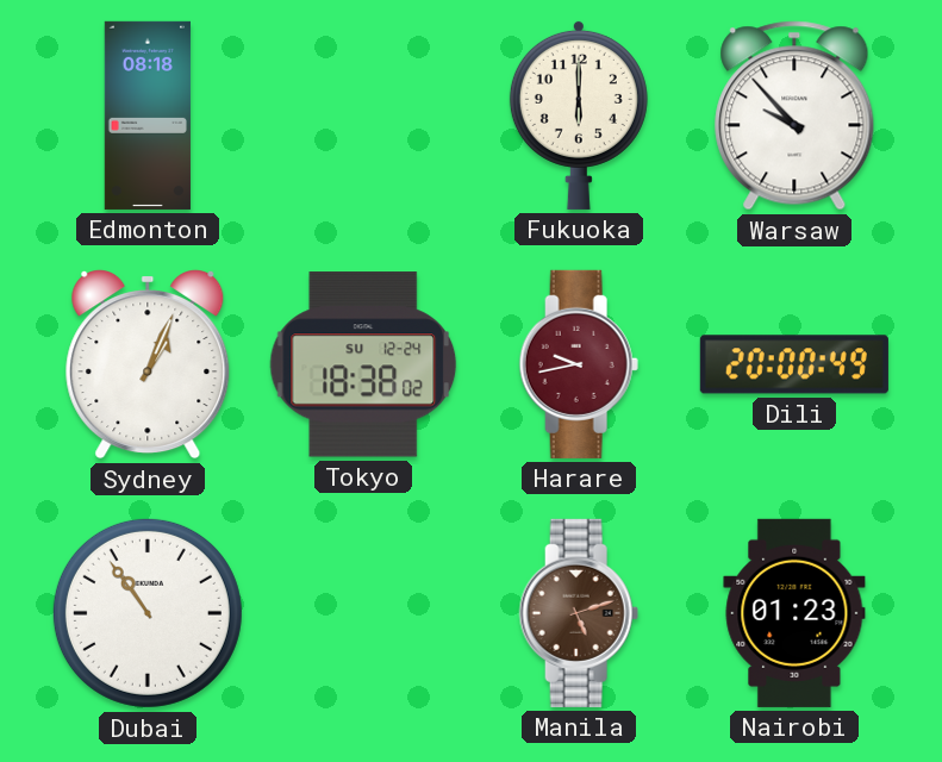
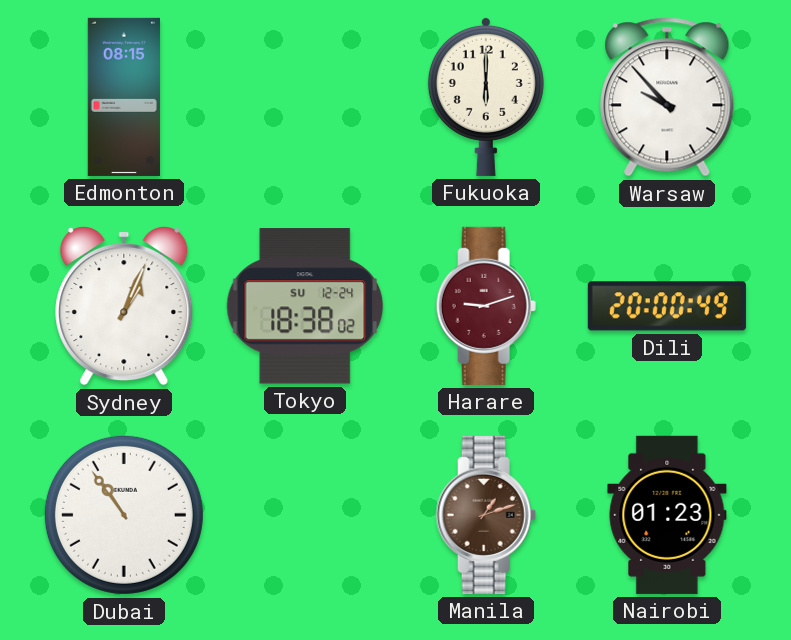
Edmonton: 08:18 -> 08:15 (124, 97)
Harare: 9:43 -> 9:12 (486, 306)
Manila: 5:12 -> 1:12 (486, 515)
